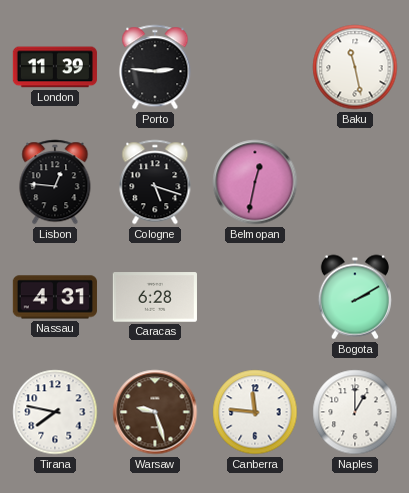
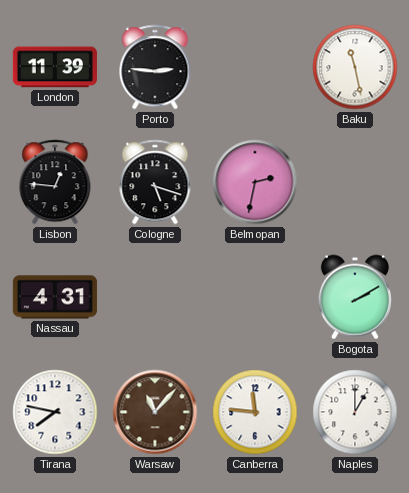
Belmopan: 12:32 -> 2:32 (255, 182)
Caracas: 6:28 -> none (155, 297)
Warsaw: 9:27 -> 11:07 (155, 412)
